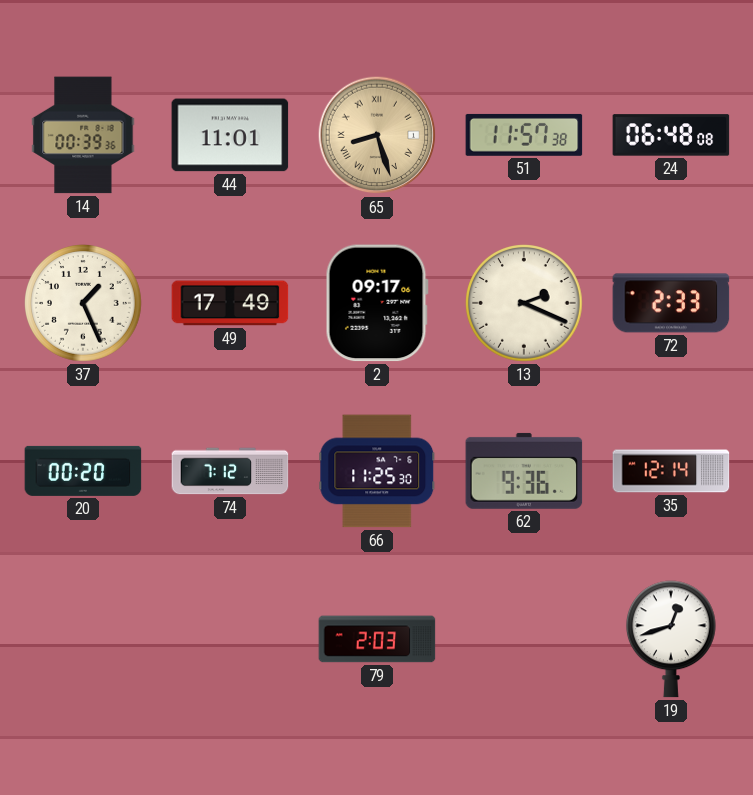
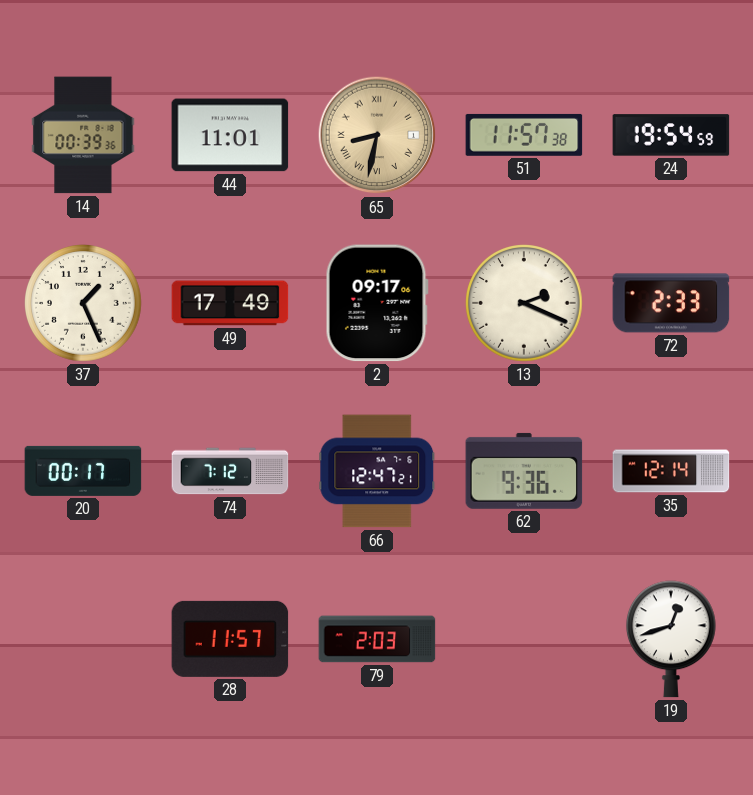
65: 8:27 -> 8:32 (377, 135)
24: 06:48 -> 19:54 (671, 135)
20: 00:20 -> 00:17 (83, 471)
66: 11:25 -> 12:47 (377, 471)
28: none -> 11:57 (230, 639)
